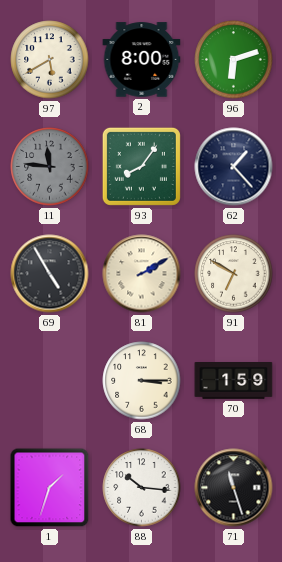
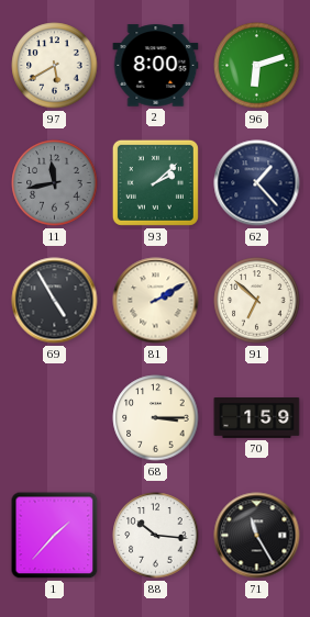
11: 11:46 -> 11:43 (55, 183)
93: 8:06 -> 2:08 (155, 182)
91: 6:50 -> 6:52 (257, 301)
1: 1:33 -> 1:37 (55, 536)
71: 11:27 -> 11:25 (257, 536)
